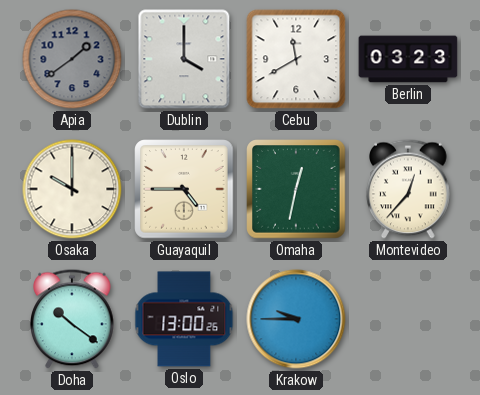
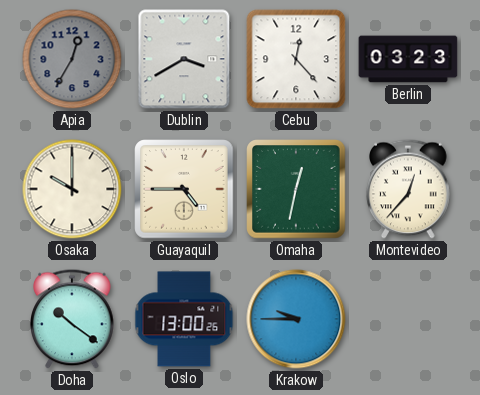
Apia: 1:39 -> 12:35 (72, 59)
Dublin: 4:00 -> 3:40 (184, 59)
Cebu: 11:40 -> 12:23 (296, 59)
